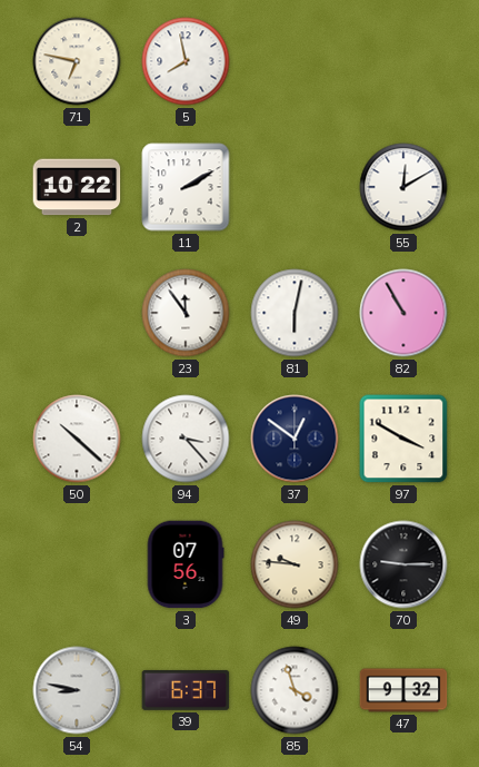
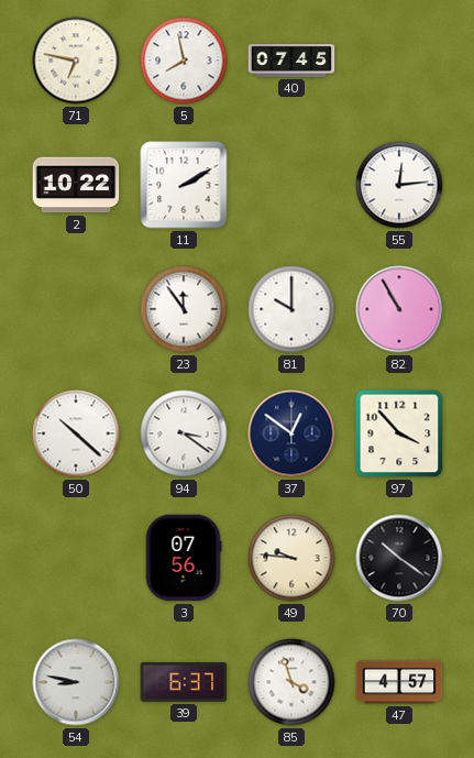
40: none -> 07:45 (291, 62)
55: 12:10 -> 12:14 (399, 185)
81: 6:02 -> 10:00 (291, 309)
94: 3:23 -> 3:21 (184, 433)
97: 3:50 -> 3:53 (399, 433)
70: 9:15 -> 10:21 (399, 558)
47: 9:32 -> 4:57 (399, 682)
